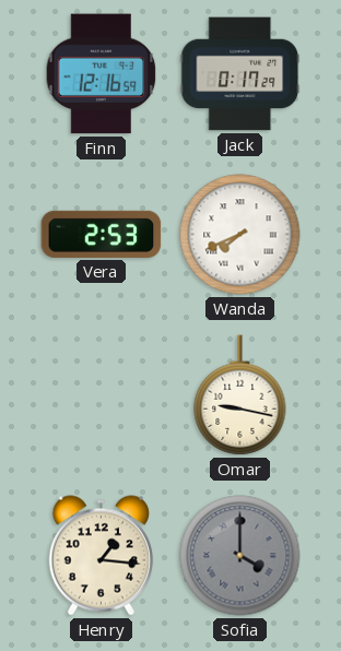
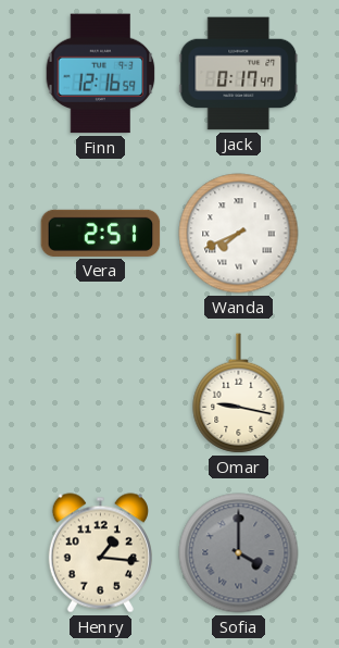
Jack: 0:17:29 -> 0:17:47 (239, 74)
Vera: 2:53 -> 2:51 (101, 233)
